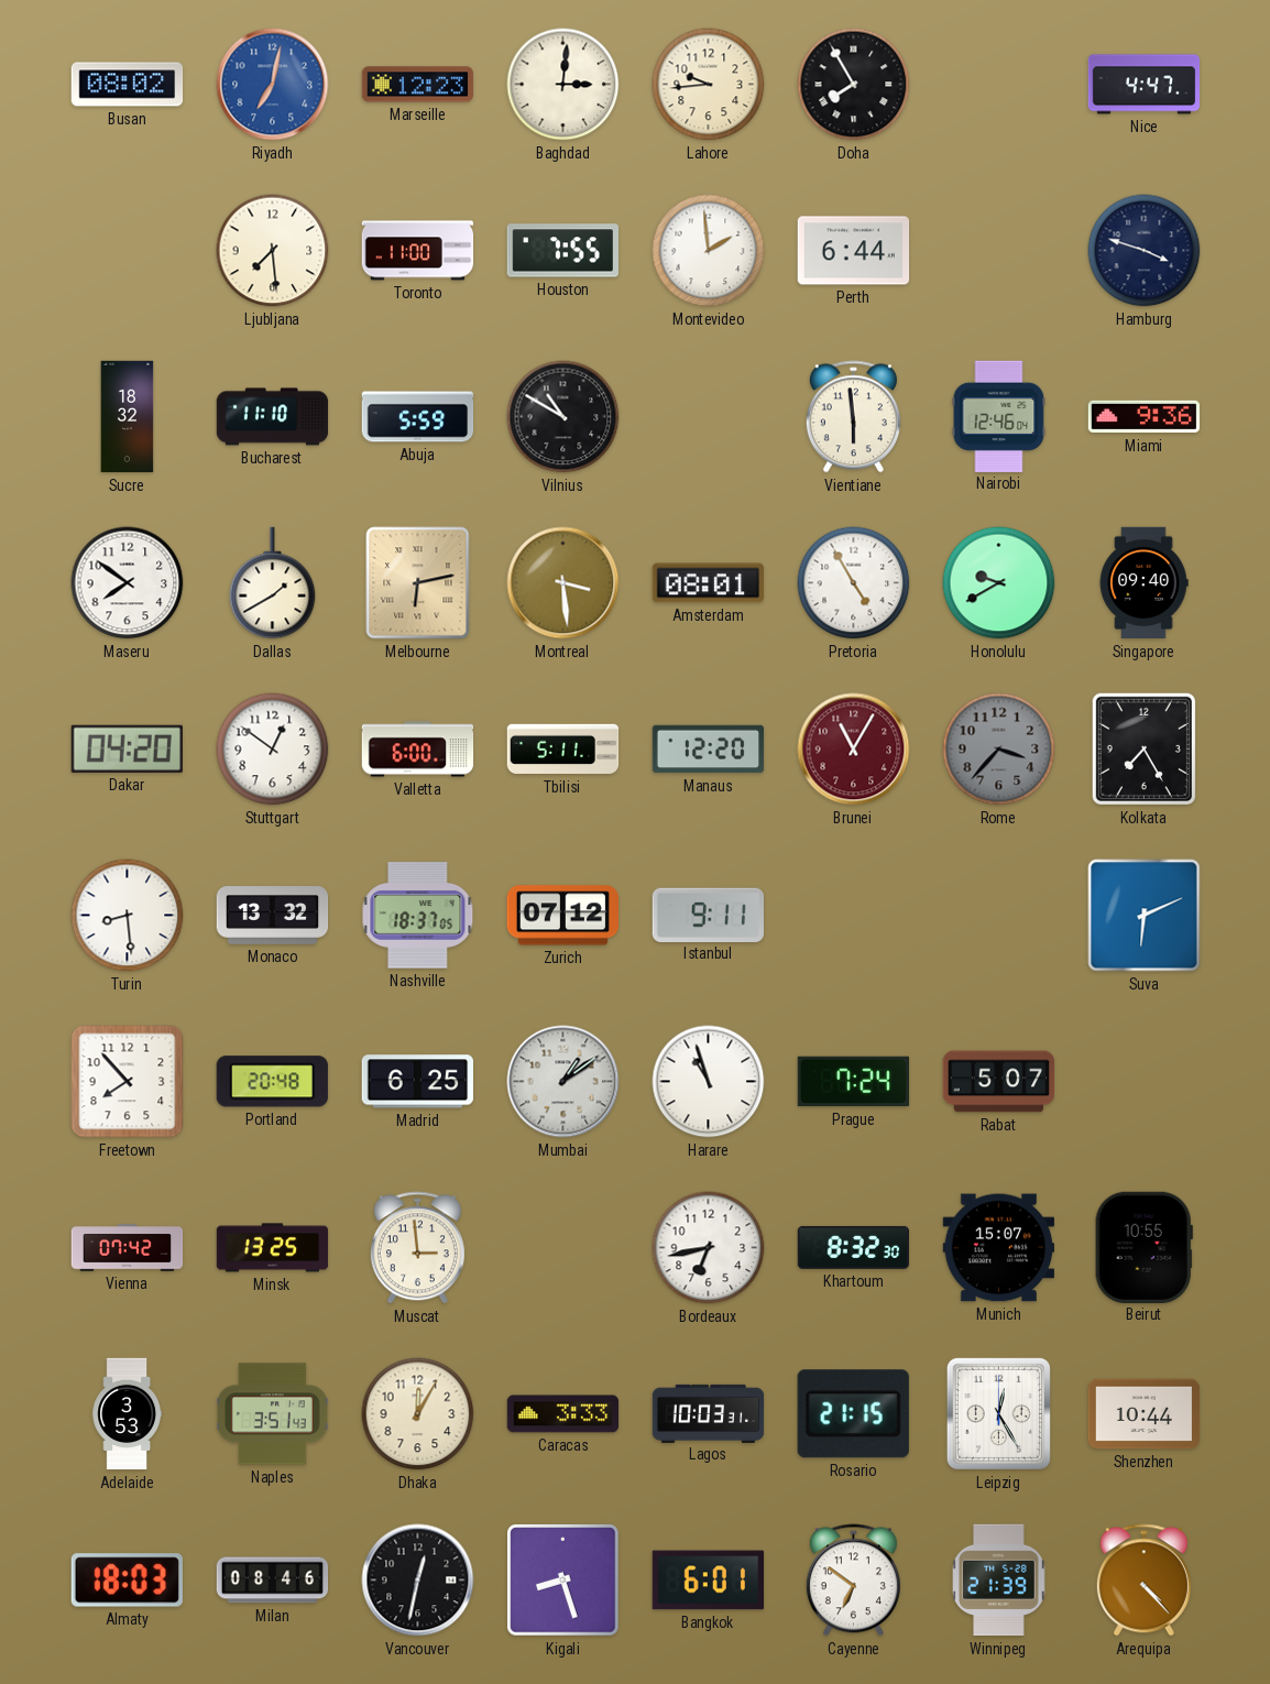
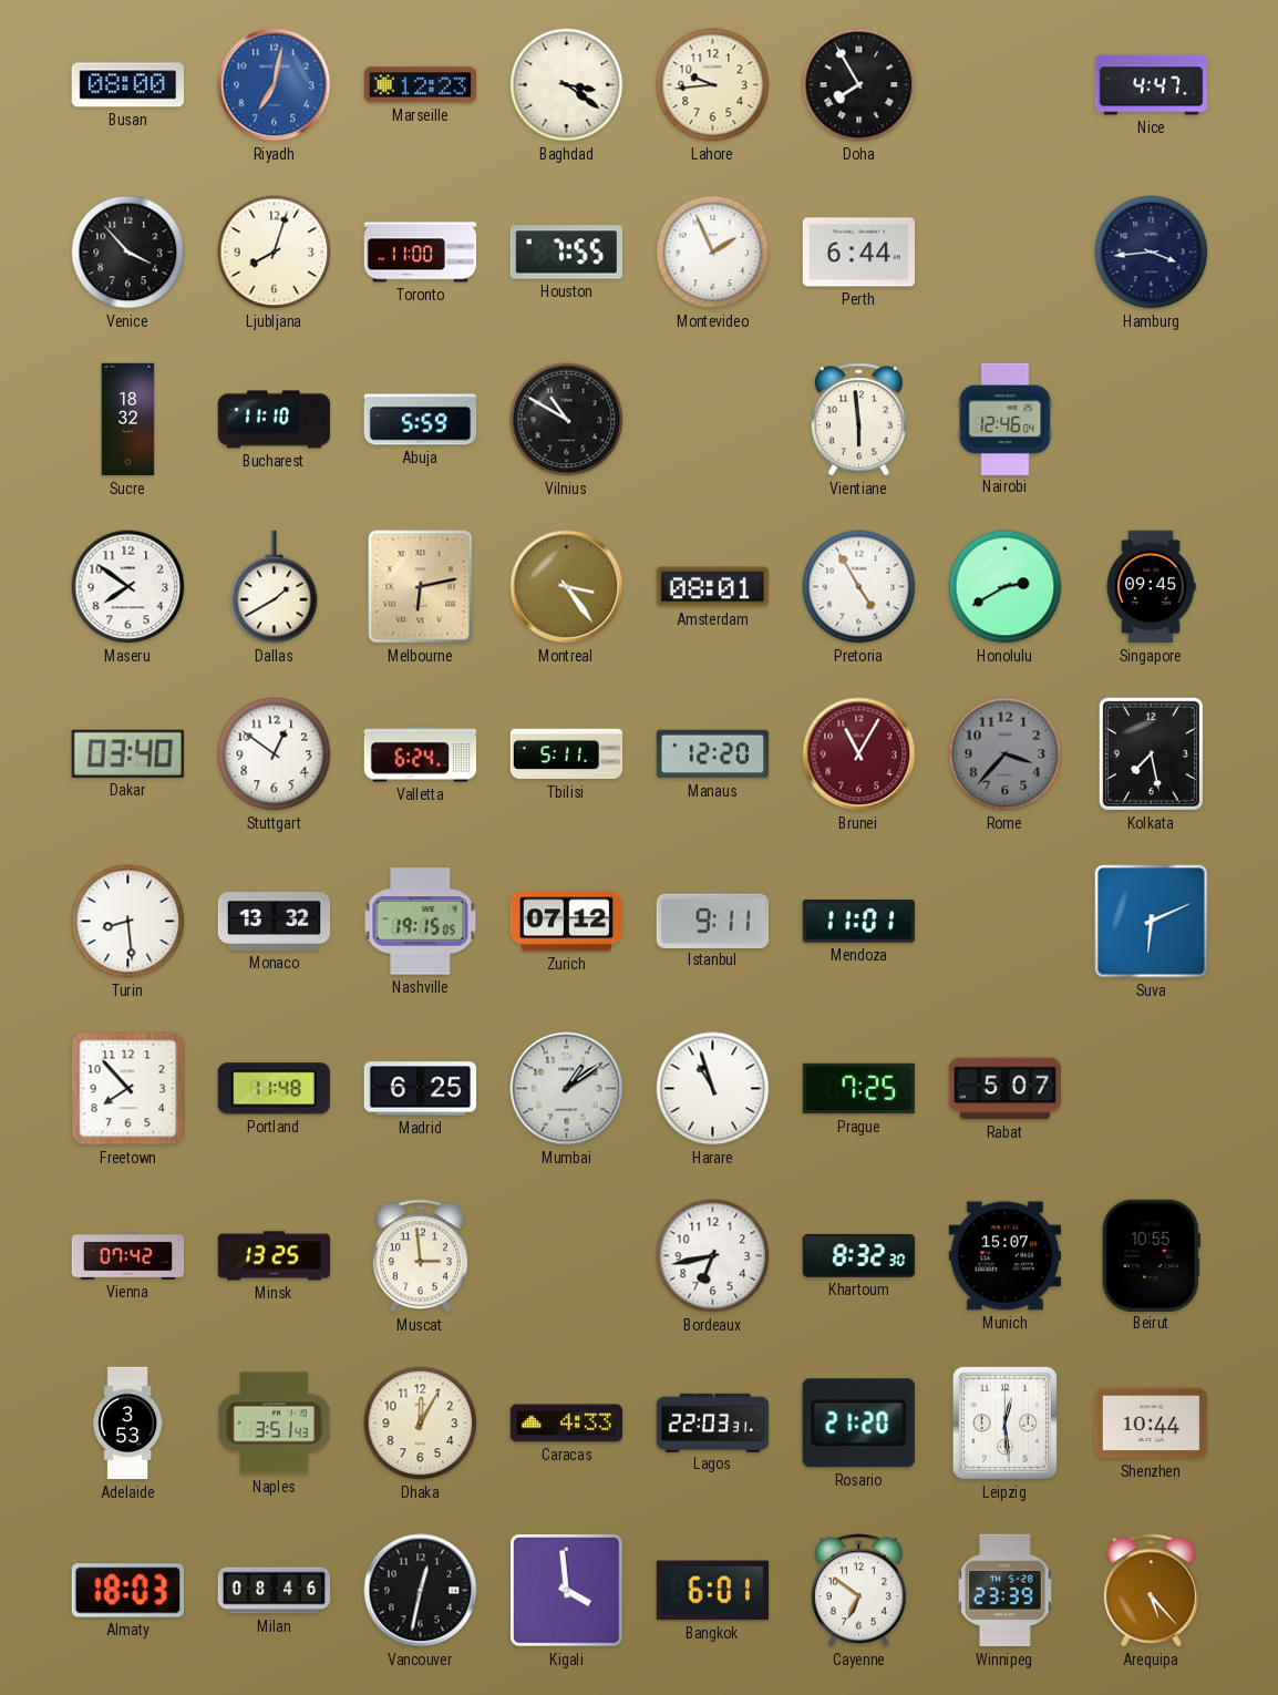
Busan: 08:02 -> 08:00 (128, 85)
Baghdad: 3:01 -> 3:21 (567, 85)
Venice: none -> 3:53 (128, 253)
Ljubljana: 7:29 -> 8:03 (275, 253)
Montevideo: 1:59 -> 1:56 (713, 253)
Hamburg: 3:48 -> 3:44 (1152, 253)
Miami: 9:36 -> none (1145, 417)
Montreal: 3:29 -> 3:24 (567, 587)
Honolulu: 9:40 -> 2:40 (1006, 587)
Singapore: 09:40 -> 09:45 (1151, 587)
Dakar: 04:20 -> 03:40 (127, 753)
Valletta: 6:00 -> 6:24 (421, 754)
Kolkata: 7:25 -> 7:28 (1151, 753)
Nashville: 18:37 -> 19:15 (421, 922)
Mendoza: none -> 11:01 (858, 922)
Portland: 20:48 -> 11:48 (274, 1089)
Prague: 7:24 -> 7:25 (859, 1089)
Caracas: 3:33 -> 4:33 (567, 1424)
Lagos: 10:03 -> 22:03 (713, 1422)
Rosario: 21:15 -> 21:20 (858, 1424)
Leipzig: 12:25 -> 12:29 (1004, 1422)
Kigali: 8:27 -> 3:59 (567, 1591)
Winnipeg: 21:39 -> 23:39 (1006, 1591)
Arequipa: 4:23 -> 5:23 (1151, 1591)
